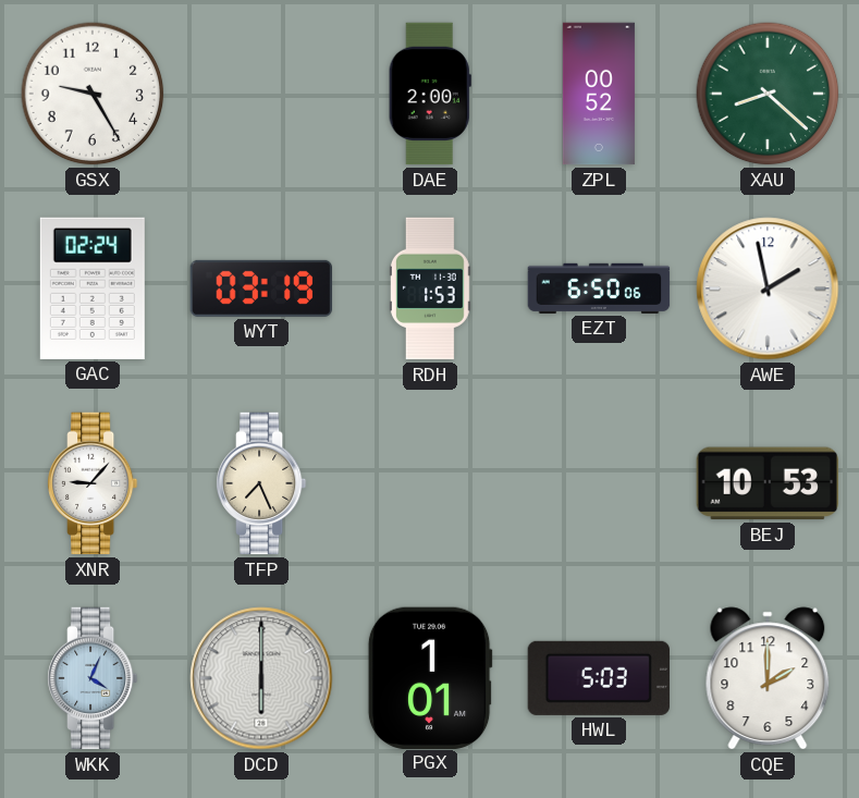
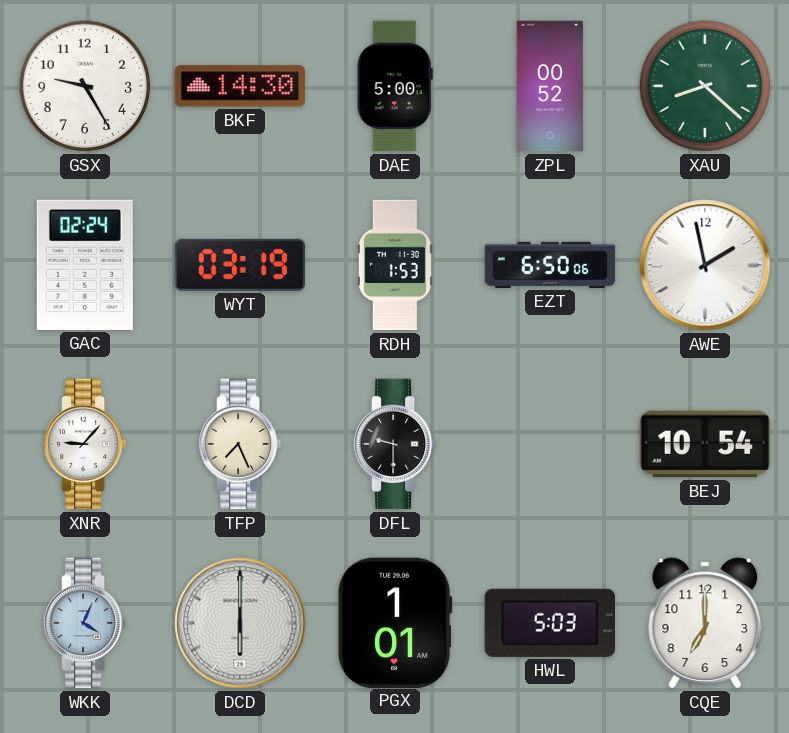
BKF: none -> 14:30 (239, 86)
DAE: 2:00 -> 5:00 (395, 86)
DFL: none -> 9:30 (396, 444)
BEJ: 10:53 -> 10:54 (705, 444)
CQE: 2:00 -> 7:00 (705, 623)
